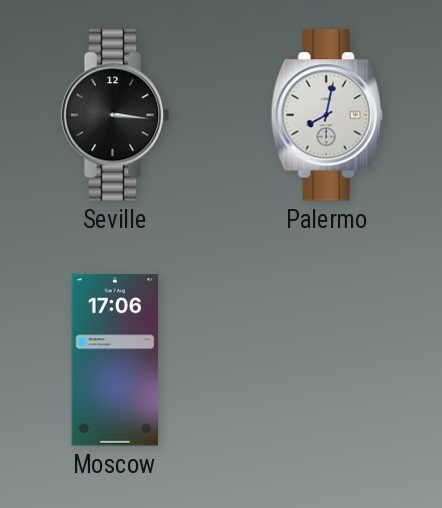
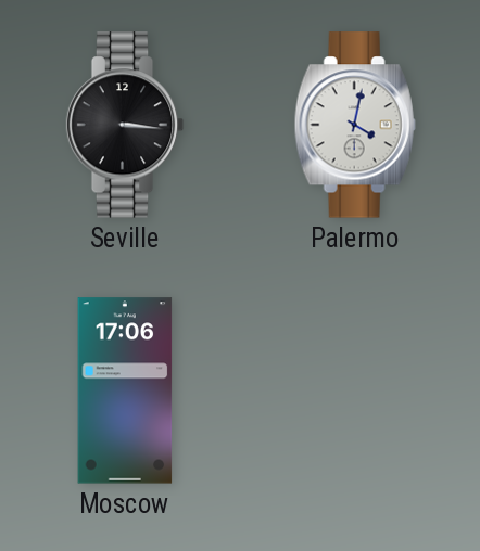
Palermo: 8:02 -> 4:02 (355, 125)
